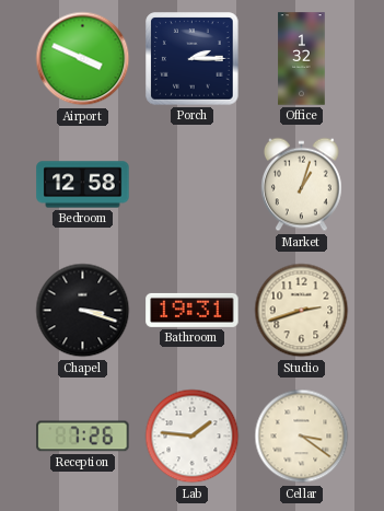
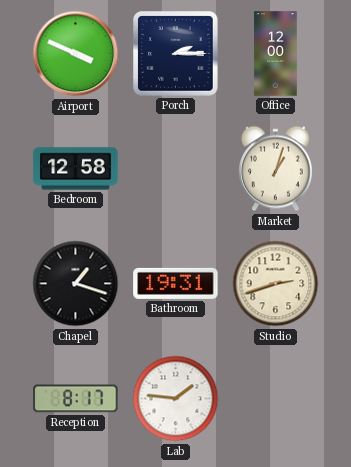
Office: 1:32 -> 12:00 (276, 54)
Chapel: 3:18 -> 1:18 (76, 284)
Reception: 7:26 -> 8:17 (76, 399)
Cellar: 3:21 -> none (302, 437)
